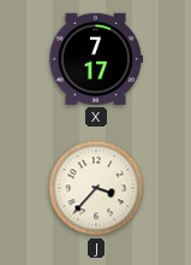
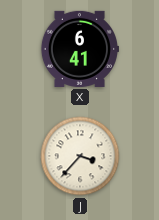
X: 7:17 -> 6:41 (79, 49)
